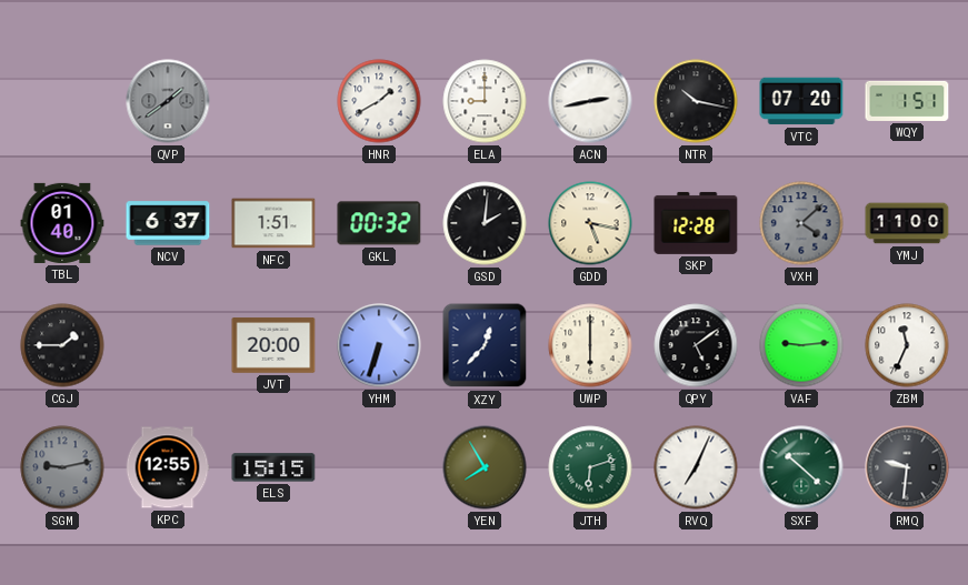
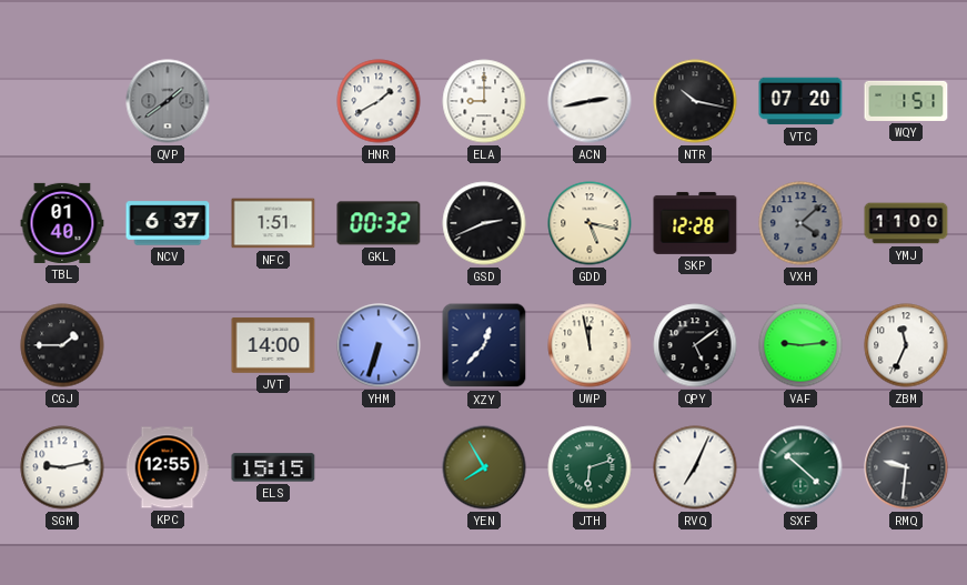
GSD: 2:01 -> 2:41 (484, 223)
JVT: 20:00 -> 14:00 (273, 345)
UWP: 6:00 -> 11:58 (590, 345)
SGM dial: grey -> white (62, 467)
